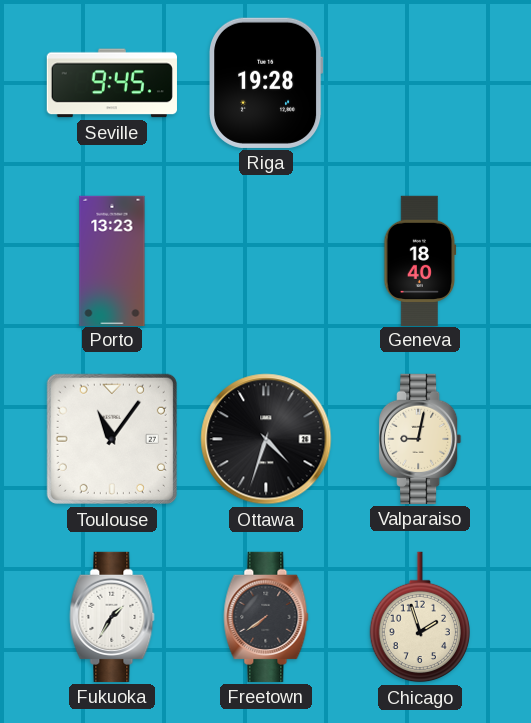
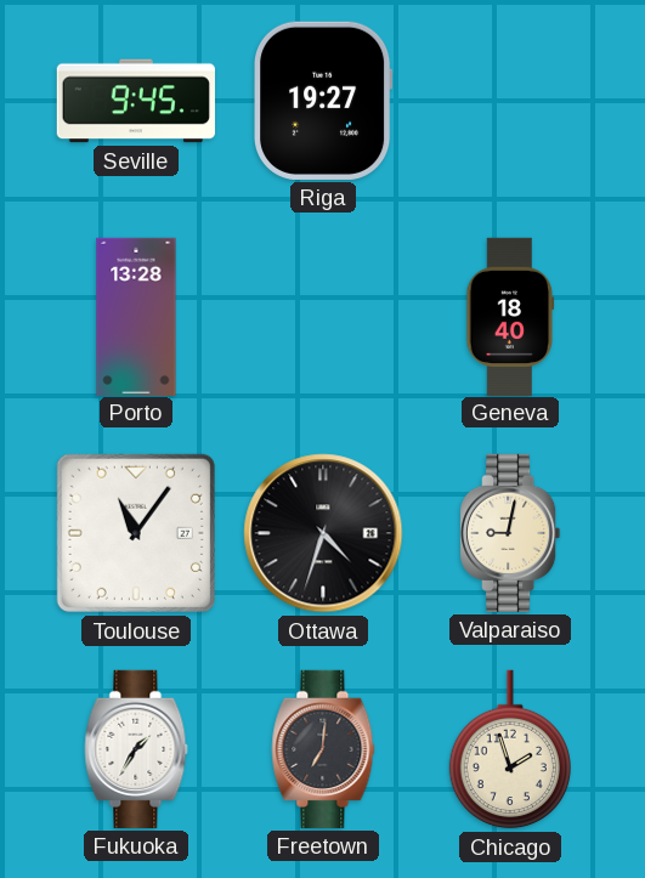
Riga: 19:28 -> 19:27 (324, 101)
Porto: 13:23 -> 13:28 (136, 316)
Freetown: 7:39 -> 7:01 (323, 749)
